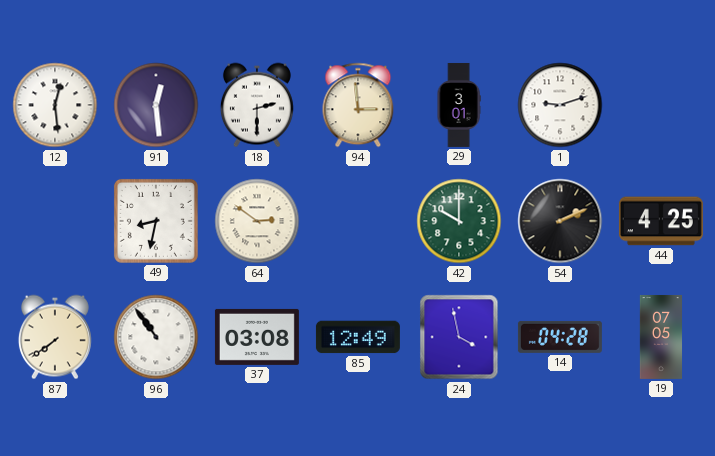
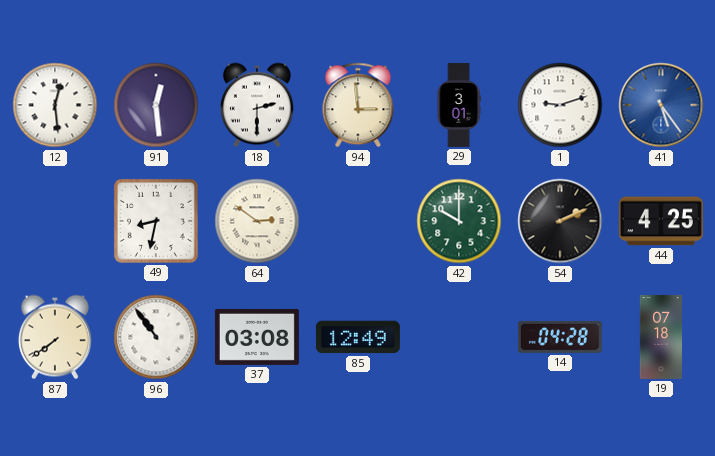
41: none -> 5:24 (661, 105)
24: 3:58 -> none (459, 337)
19: 07:05 -> 07:18 (661, 337)
